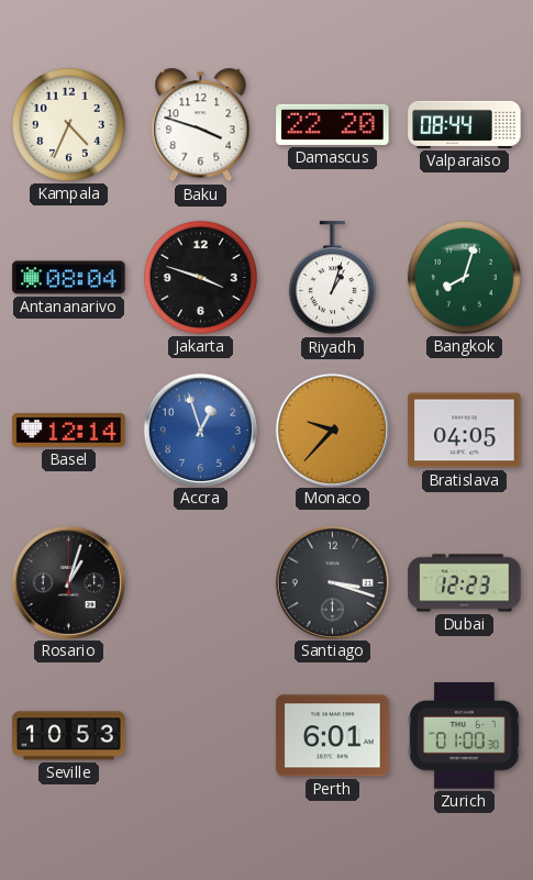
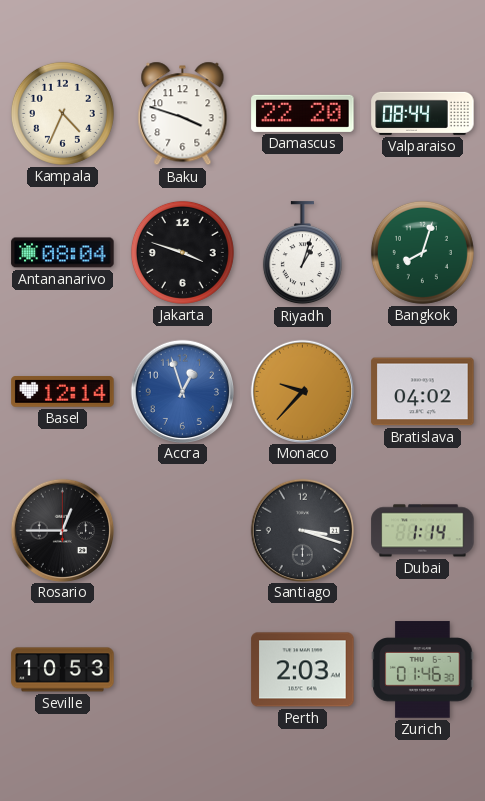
Bratislava: 04:05 -> 04:02 (423, 392)
Rosario: 1:03 -> 12:45 (62, 530)
Dubai: 12:23 -> 1:14 (423, 531)
Perth: 6:01 -> 2:03 (303, 670)
Zurich: 01:00 -> 01:46 (423, 670)
